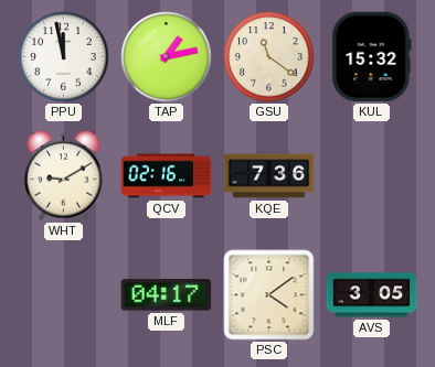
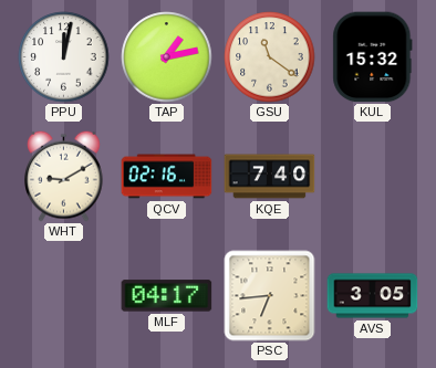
PPU: 11:58 -> 12:02 (64, 57)
KQE: 7:36 -> 7:40 (270, 177)
PSC: 4:09 -> 6:44 (270, 296)
